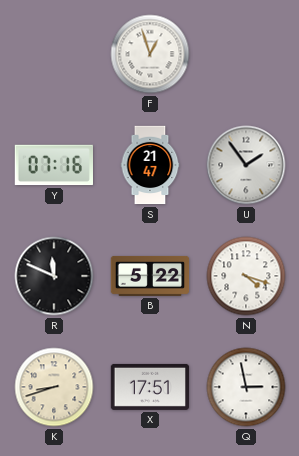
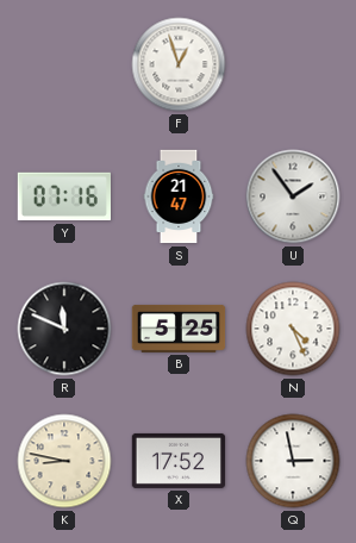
B: 5:22 -> 5:25 (179, 329)
N: 4:18 -> 4:26 (293, 329)
K: 8:42 -> 8:47 (64, 461)
X: 17:51 -> 17:52 (179, 461)
